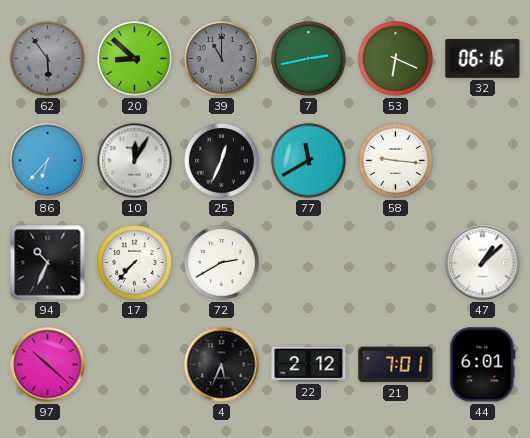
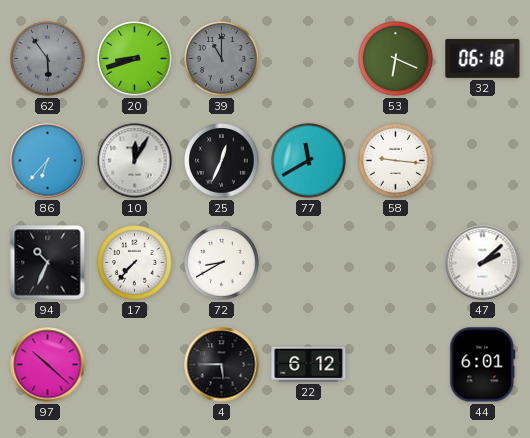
20: 8:52 -> 8:42 (135, 59)
7: 2:43 -> none (309, 59)
32: 06:16 -> 06:18 (483, 58)
72: 2:40 -> 8:40 (222, 263)
47: 1:08 -> 2:08 (483, 263)
4: 5:34 -> 5:45 (222, 365)
22: 2:12 -> 6:12 (309, 364)
21: 7:01 -> none (396, 365)
